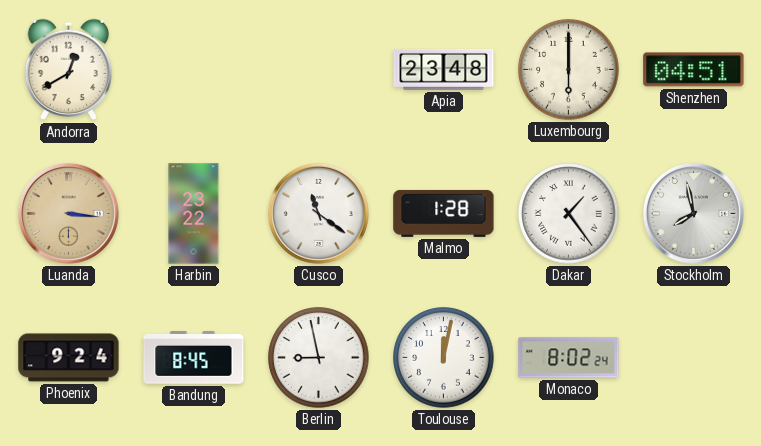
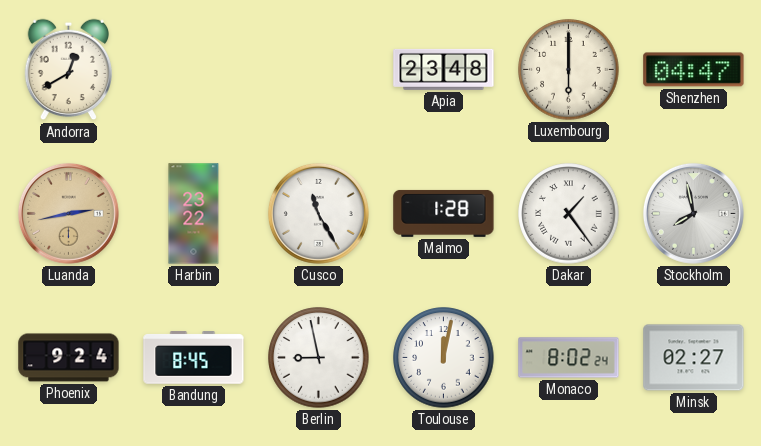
Shenzhen: 04:51 -> 04:47 (694, 70)
Luanda: 3:16 -> 2:43 (68, 213)
Cusco: 11:21 -> 11:25 (318, 213)
Minsk: none -> 02:27 (694, 358)
